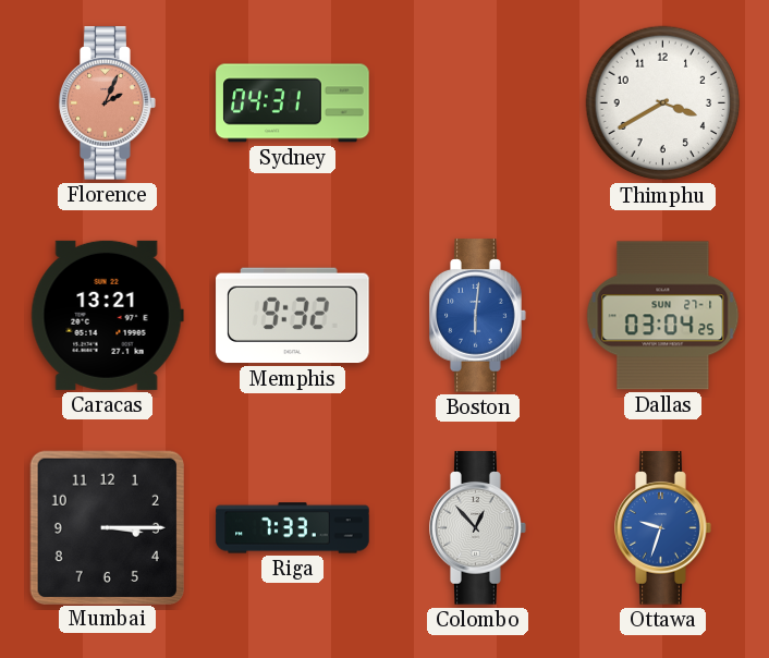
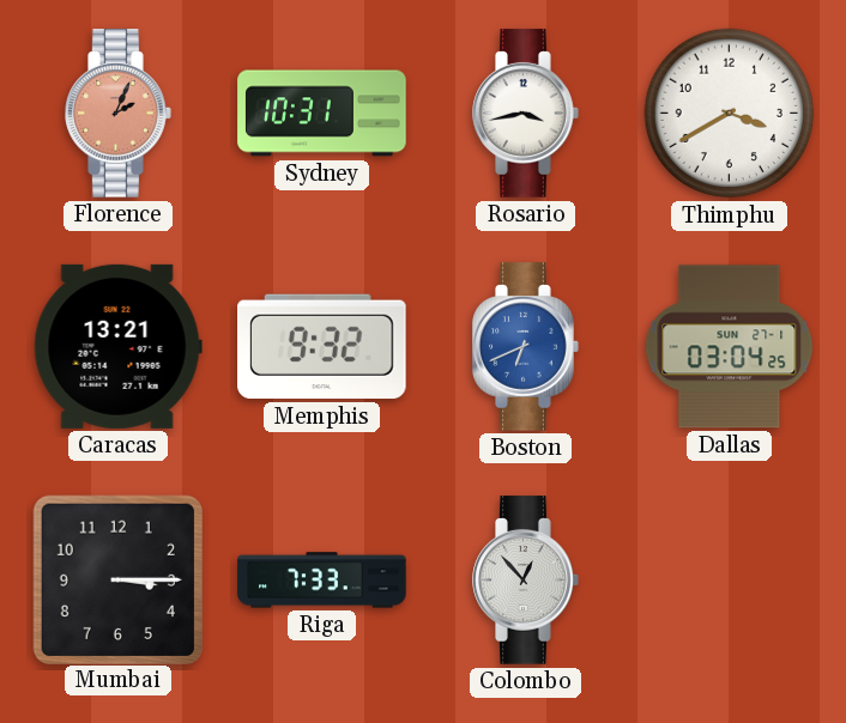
Sydney: 04:31 -> 10:31 (322, 114)
Rosario: none -> 3:43 (526, 114)
Boston: 6:01 -> 6:41 (526, 347)
Ottawa: 9:33 -> none (663, 528)
